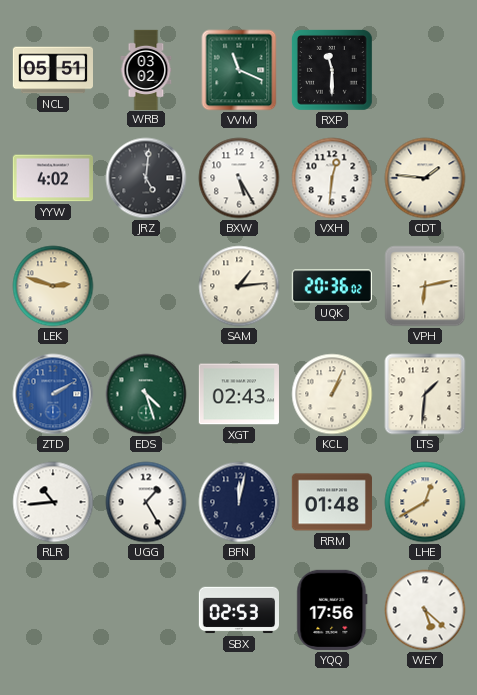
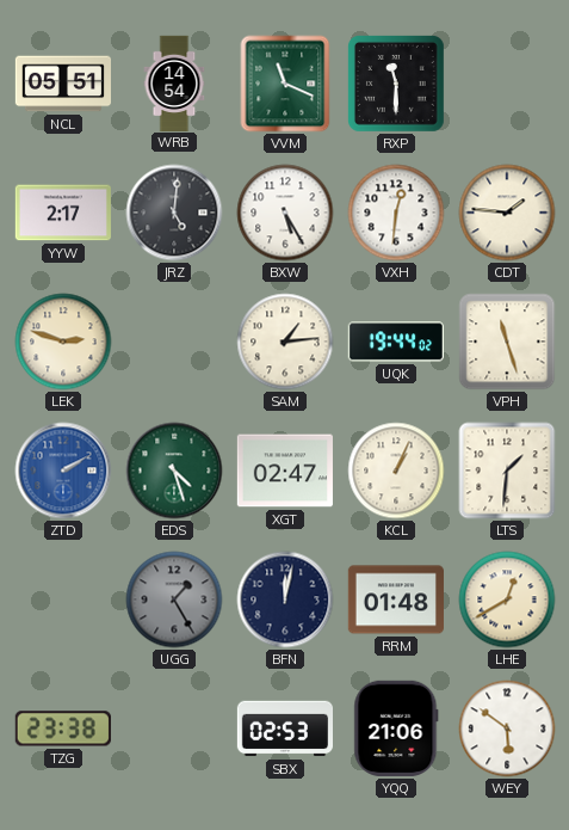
WRB: 03:02 -> 14:54 (174, 82)
YYW: 4:02 -> 2:17 (63, 213)
UQK: 20:36 -> 19:44 (396, 342)
VPH: 6:13 -> 11:27 (507, 342)
XGT: 02:43 -> 02:47 (285, 471)
RLR: 10:44 -> none (53, 502)
UGG dial: white -> grey (174, 600)
TZG: none -> 23:38 (63, 728)
YQQ: 17:56 -> 21:06 (396, 728)
WEY: 5:22 -> 5:51 (507, 728)
